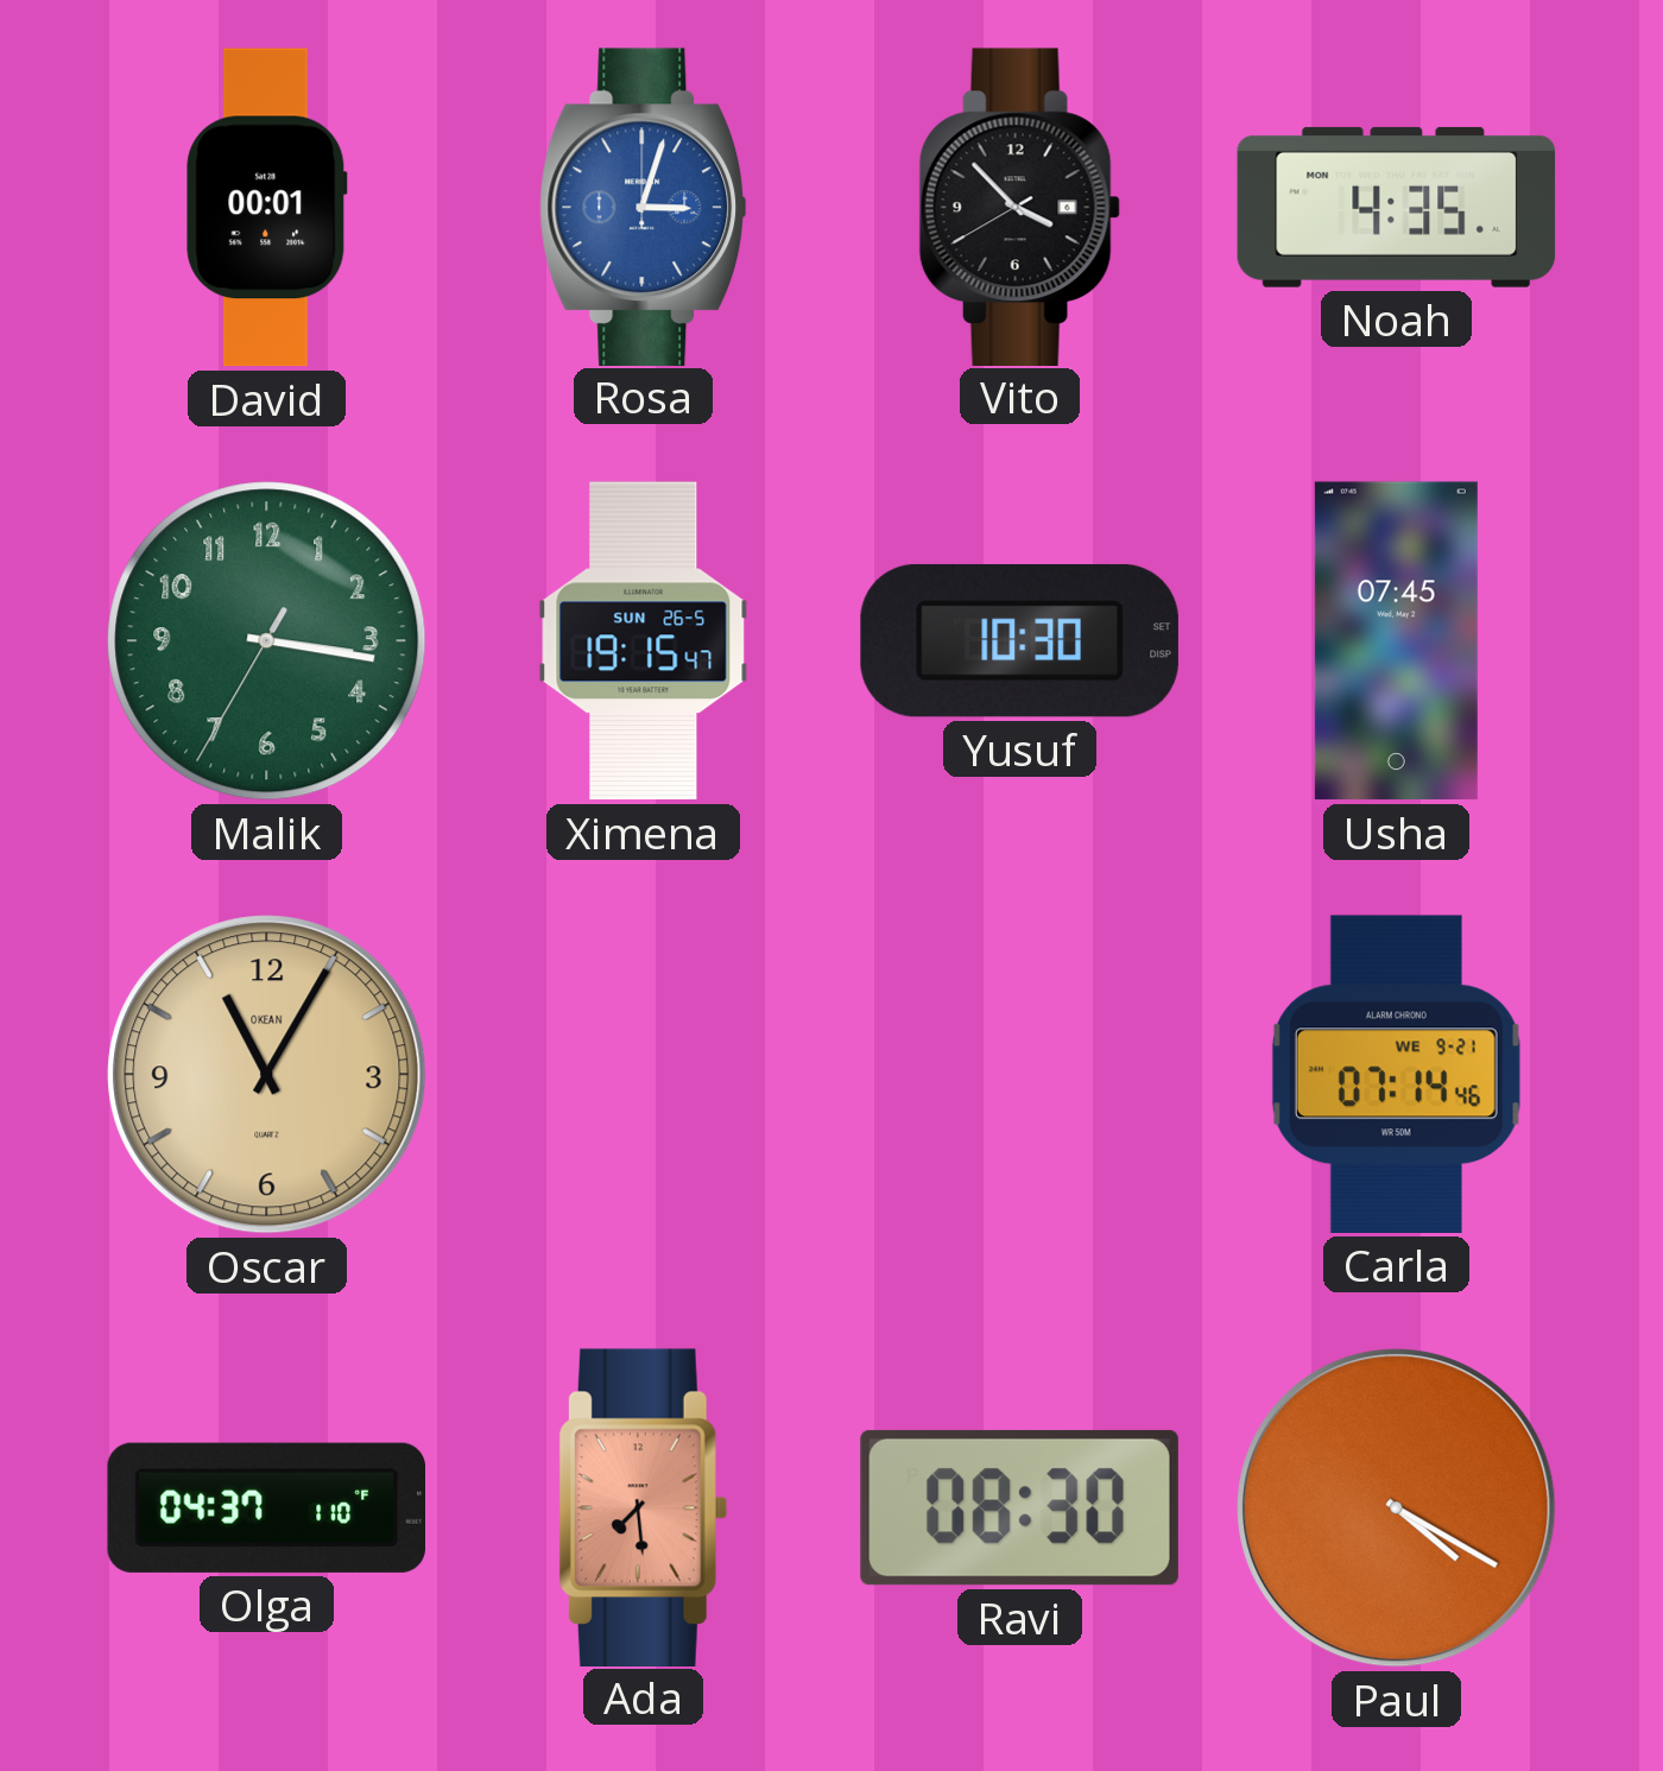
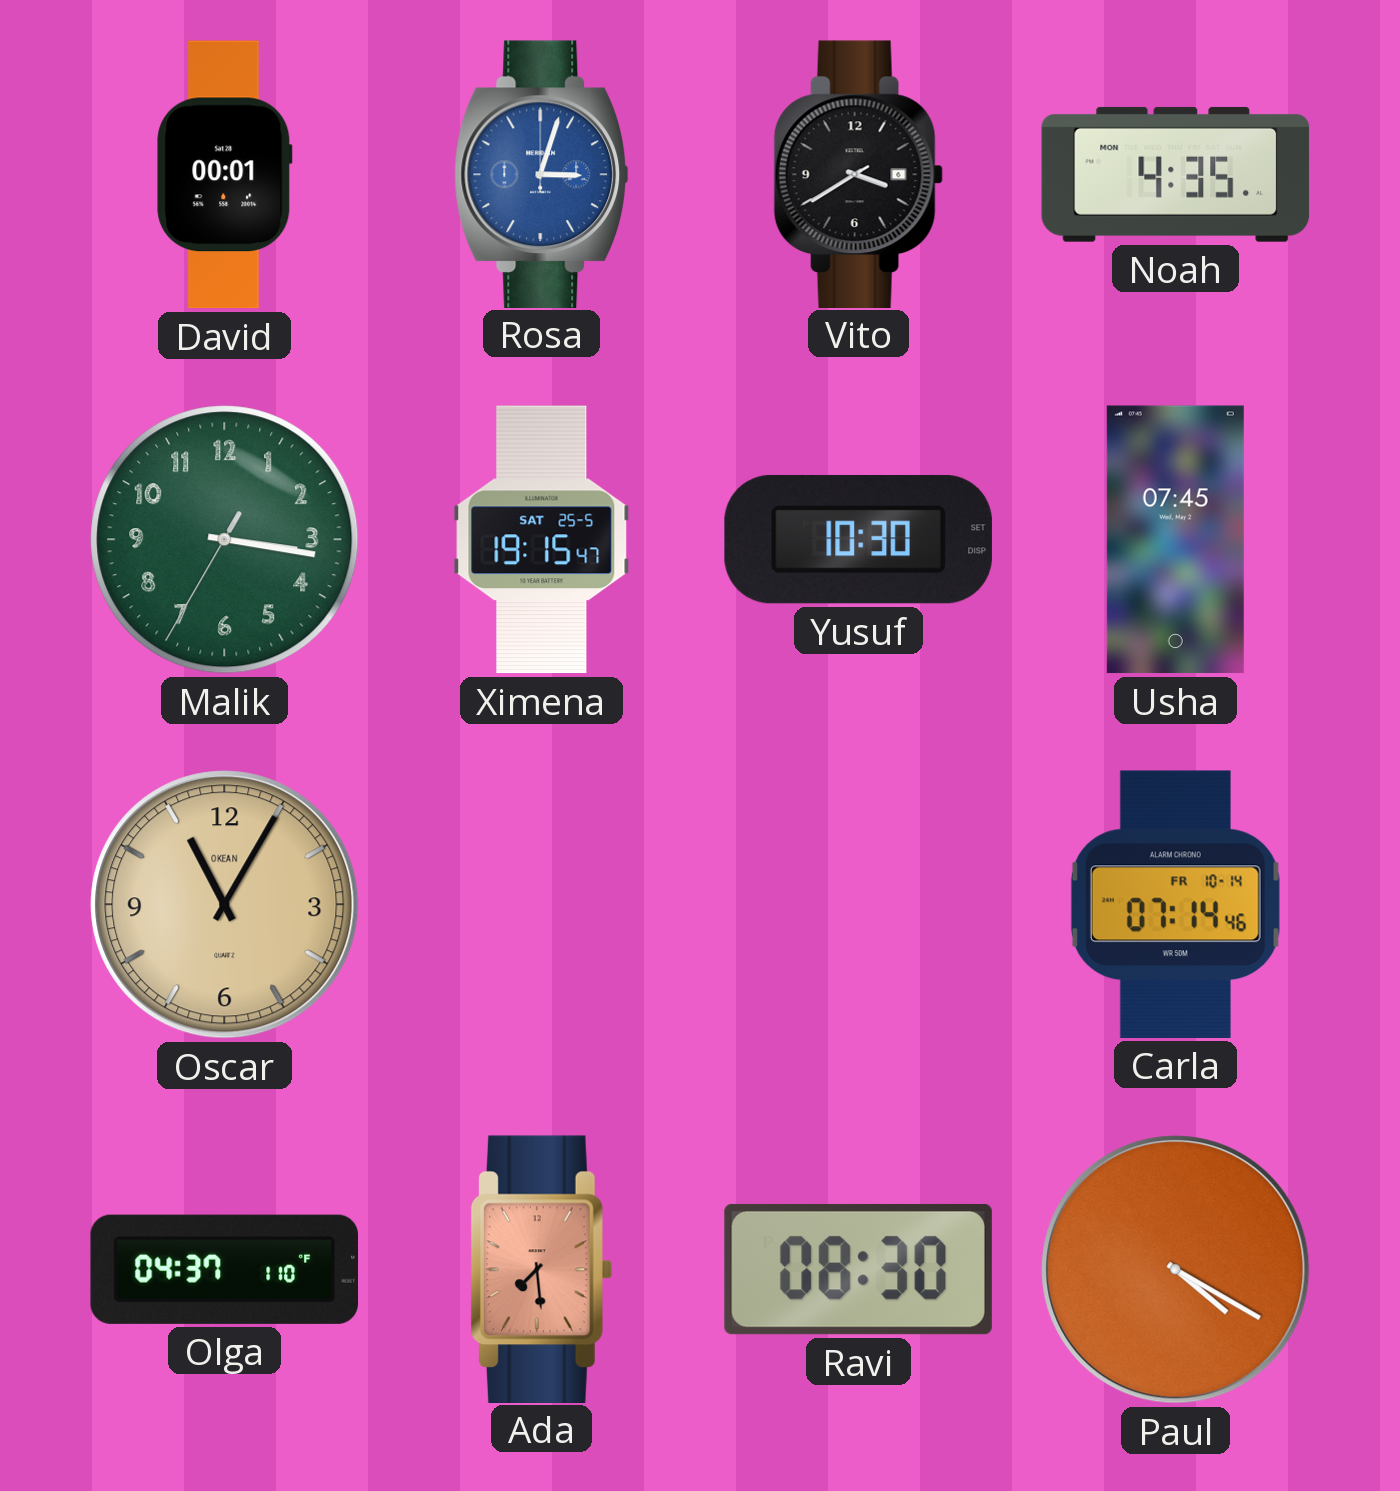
Vito: 3:52 -> 3:39 (858, 174)
Ximena date: SUN 26-5 -> SAT 25-5 (542, 540)
Carla date: WE 9-21 -> FR 10-14 (1175, 904)
